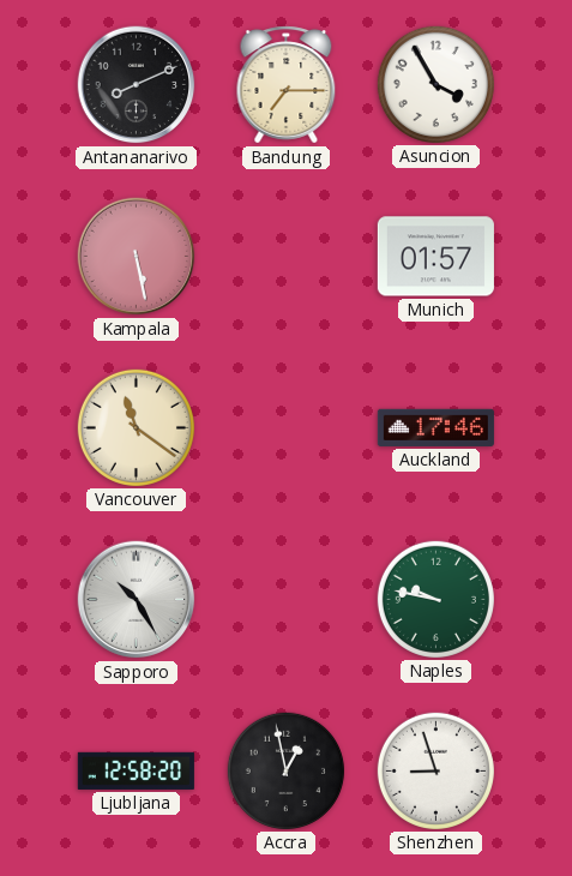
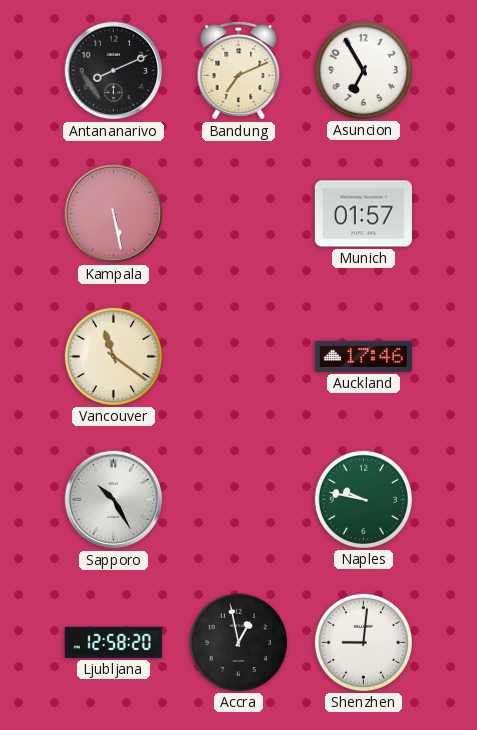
Bandung: 7:15 -> 7:11 (239, 71)
Asuncion: 3:55 -> 6:55 (363, 70)
Shenzhen: 8:57 -> 9:01 (363, 642)
